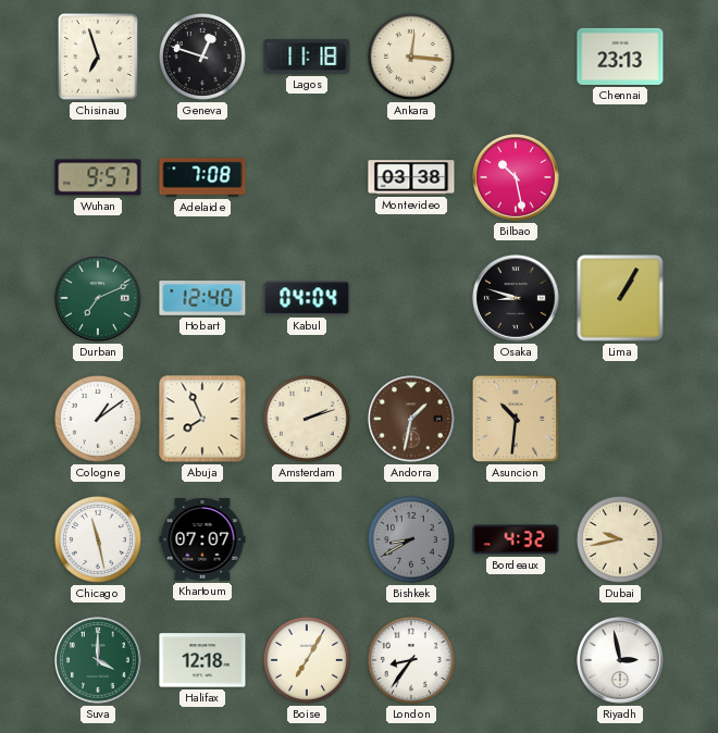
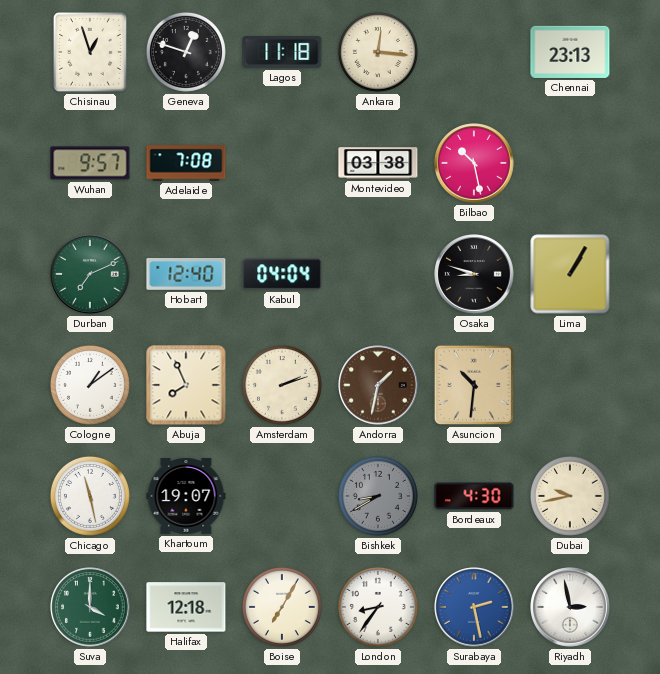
Chisinau: 6:57 -> 12:57 (91, 53)
Khartoum: 07:07 -> 19:07 (186, 497)
Bordeaux: 4:32 -> 4:30 (474, 496)
Surabaya: none -> 2:28 (474, 607)
